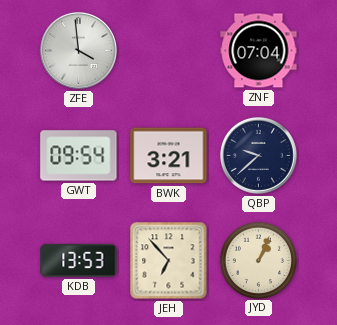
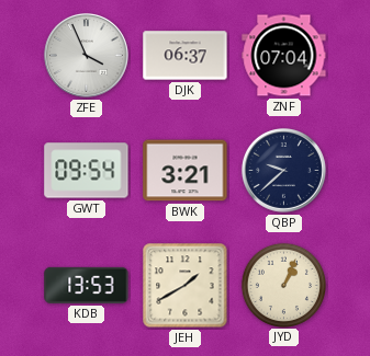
ZFE: 3:59 -> 3:56 (86, 55)
DJK: none -> 06:37 (186, 56)
JEH: 6:53 -> 1:40 (186, 286)
